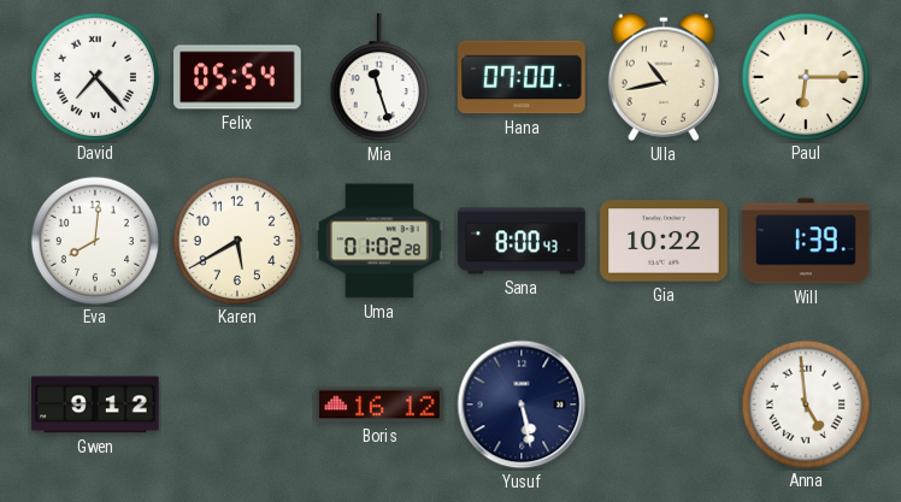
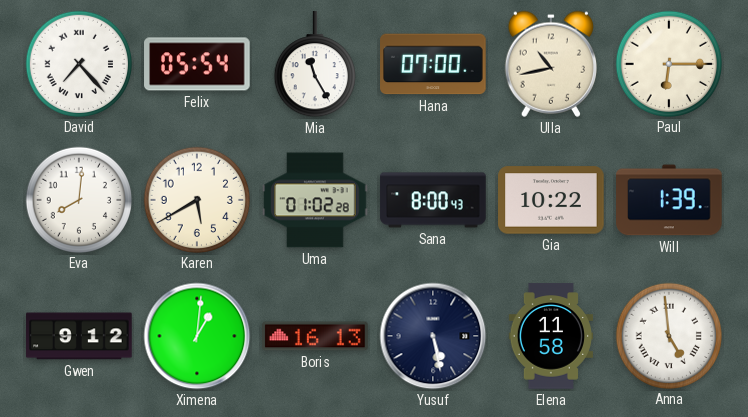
Mia: 11:27 -> 11:25 (314, 65)
Ximena: none -> 1:01 (197, 336)
Boris: 16:12 -> 16:13 (315, 336)
Elena: none -> 11:58 (550, 336)
